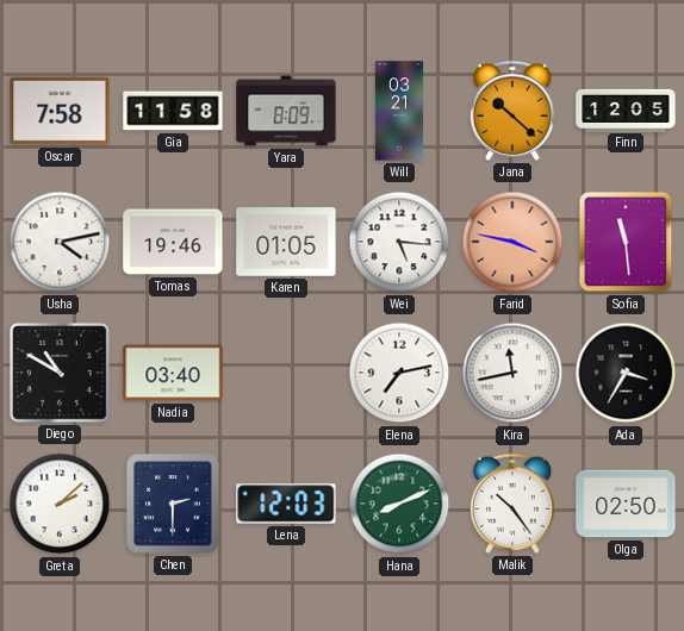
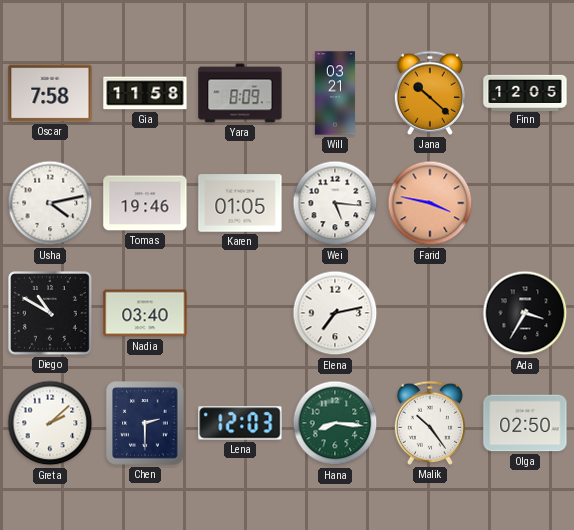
Sofia: 11:29 -> none (626, 242)
Kira: 11:43 -> none (512, 373)
Hana: 8:11 -> 8:16 (335, 423)
